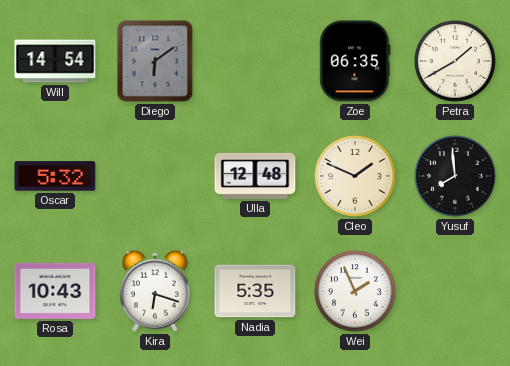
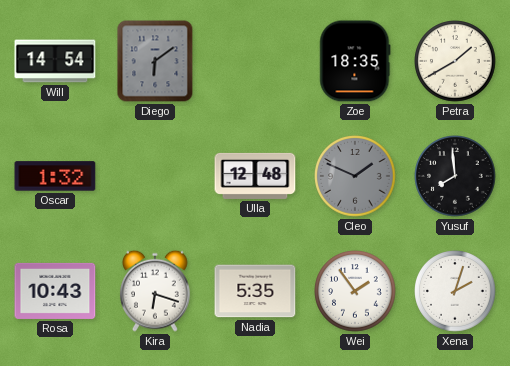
Zoe: 06:35 -> 18:35 (355, 61)
Oscar: 5:32 -> 1:32 (55, 176)
Cleo dial: cream -> grey (355, 176)
Wei: 1:56 -> 1:54 (355, 291)
Xena: none -> 2:03 (455, 291)
